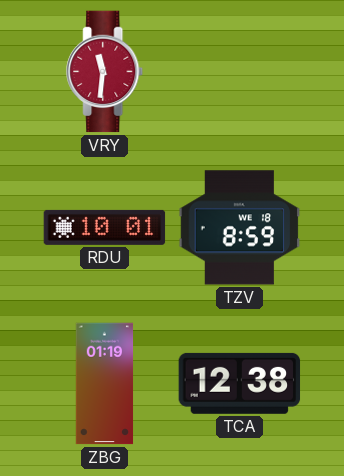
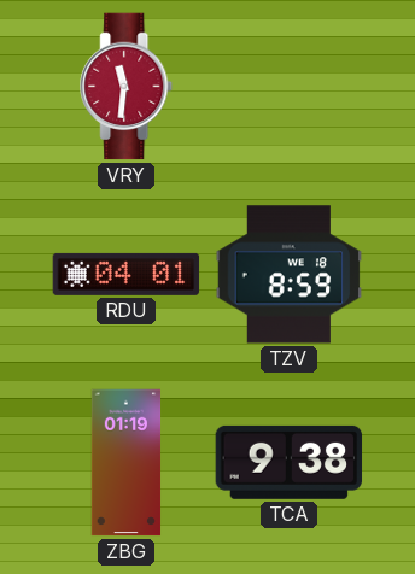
RDU: 10:01 -> 04:01 (127, 274)
TCA: 12:38 -> 9:38 (290, 462)
